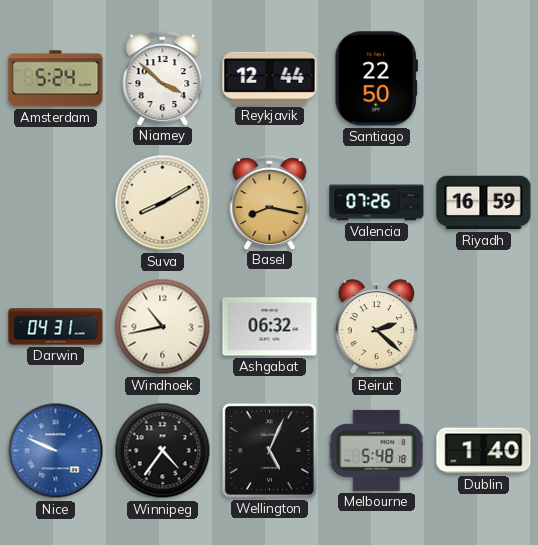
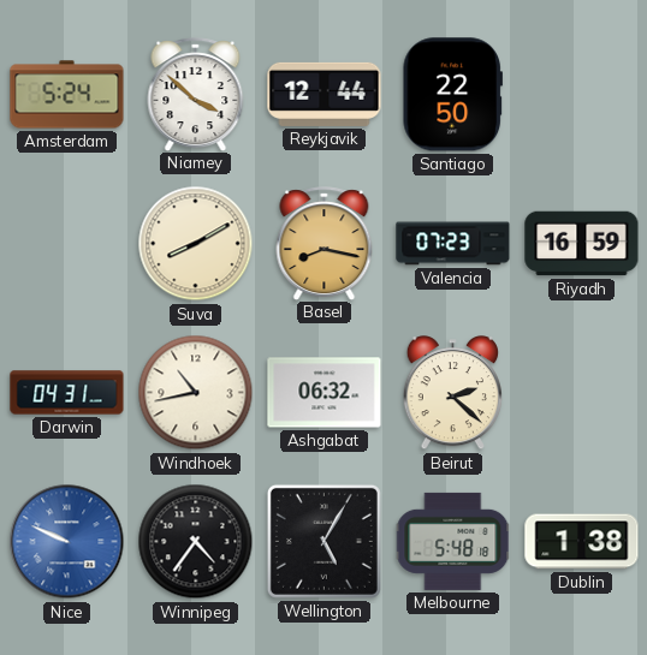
Valencia: 07:26 -> 07:23 (453, 244)
Wellington: 5:04 -> 5:05 (323, 541)
Dublin: 1:40 -> 1:38 (582, 542)
